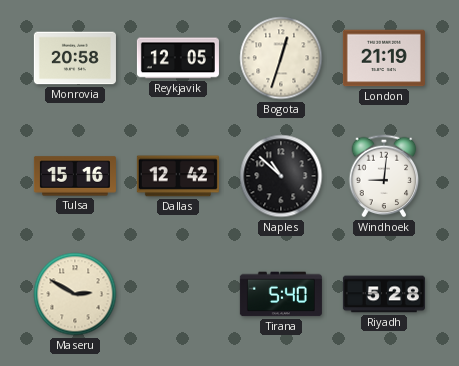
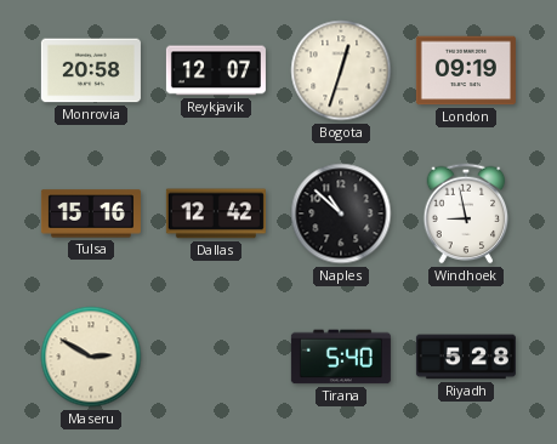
Reykjavik: 12:05 -> 12:07 (216, 70)
London: 21:19 -> 09:19 (466, 70)
Windhoek: 9:01 -> 8:58 (466, 214)
